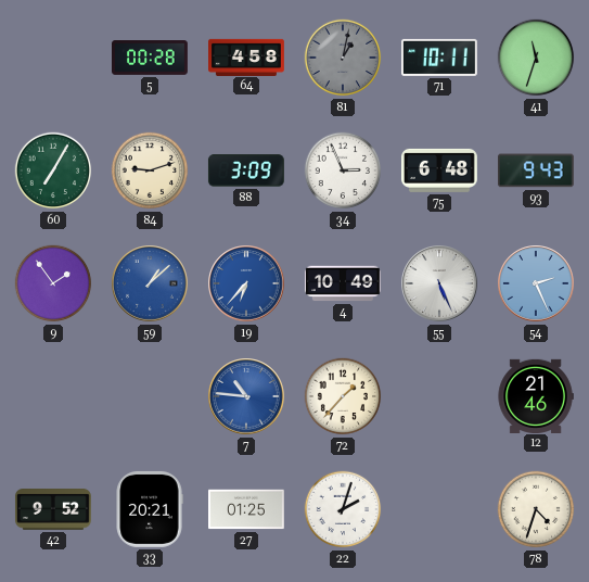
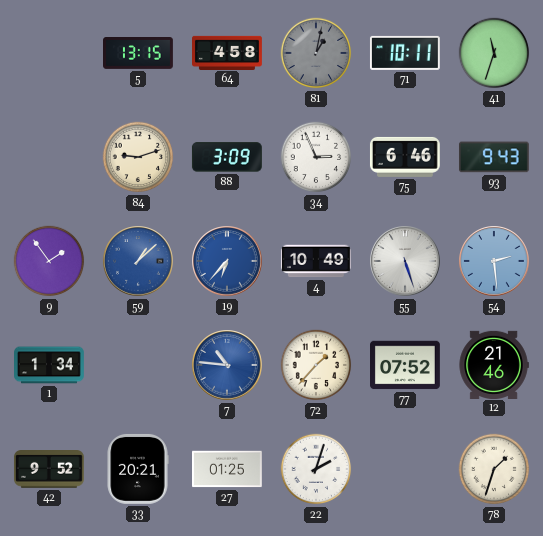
5: 00:28 -> 13:15 (139, 54)
60: 7:05 -> none (53, 170)
75: 6:48 -> 6:46 (405, 157)
55: 5:26 -> 5:27 (405, 261)
54: 2:26 -> 2:29 (494, 261)
1: none -> 1:34 (50, 365)
77: none -> 07:52 (406, 365)
78: 4:33 -> 1:33 (494, 469)
